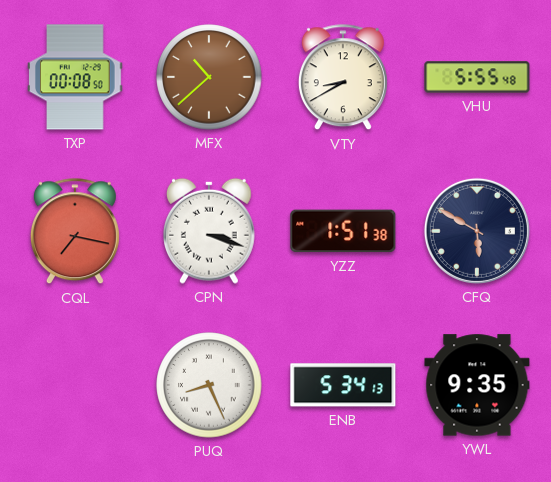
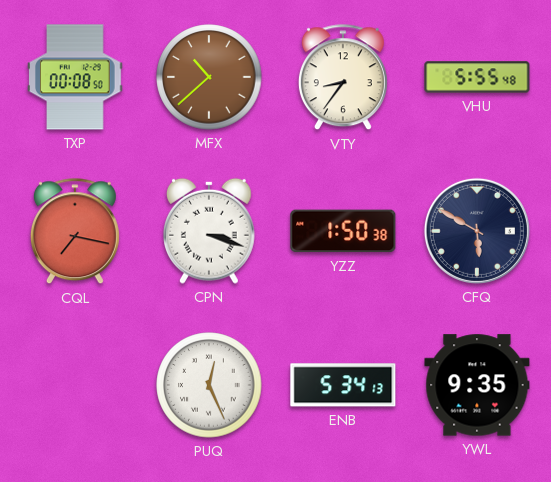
VTY: 8:40 -> 8:36 (343, 78)
YZZ: 1:51 -> 1:50 (343, 231)
PUQ: 8:26 -> 12:26 (209, 385)
